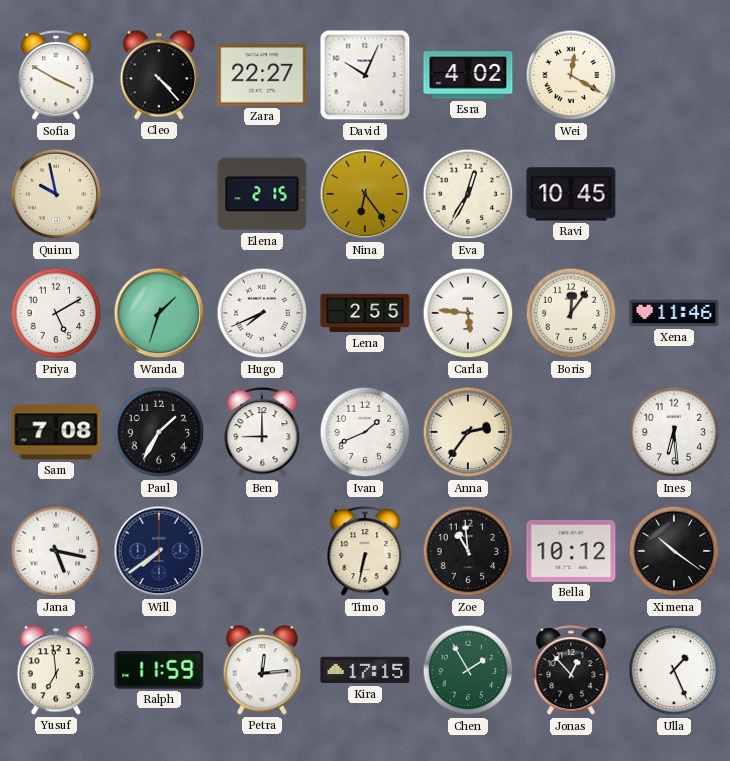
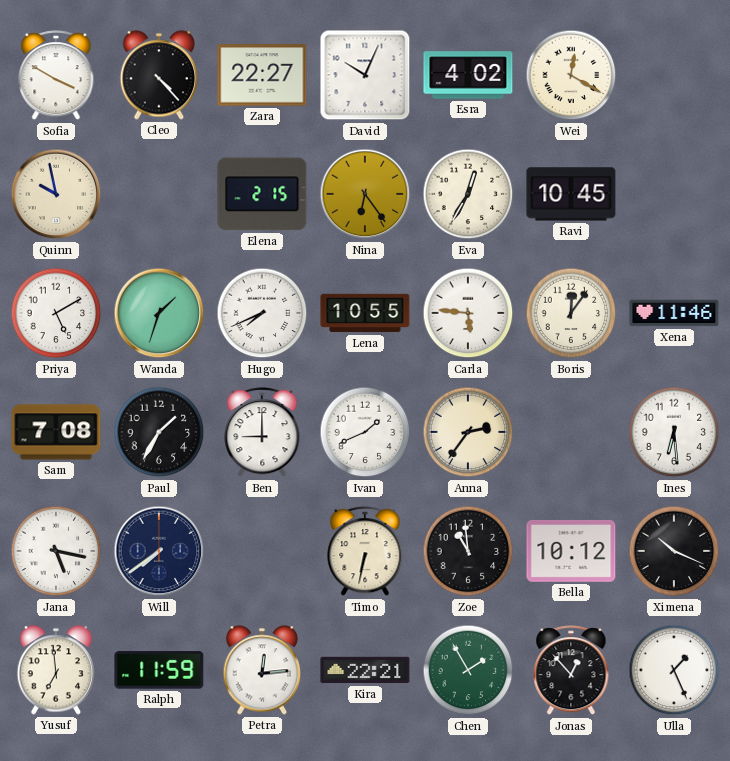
Lena: 2:55 -> 10:55 (365, 313)
Ximena: 10:21 -> 10:19 (674, 551)
Kira: 17:15 -> 22:21 (365, 670)
